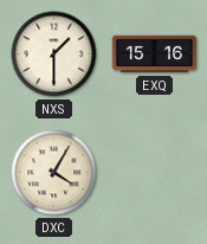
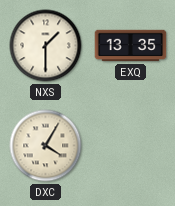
EXQ: 15:16 -> 13:35 (131, 46)
